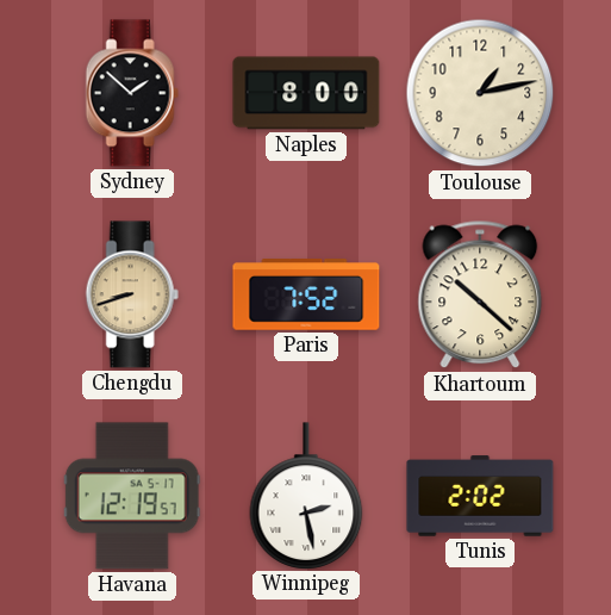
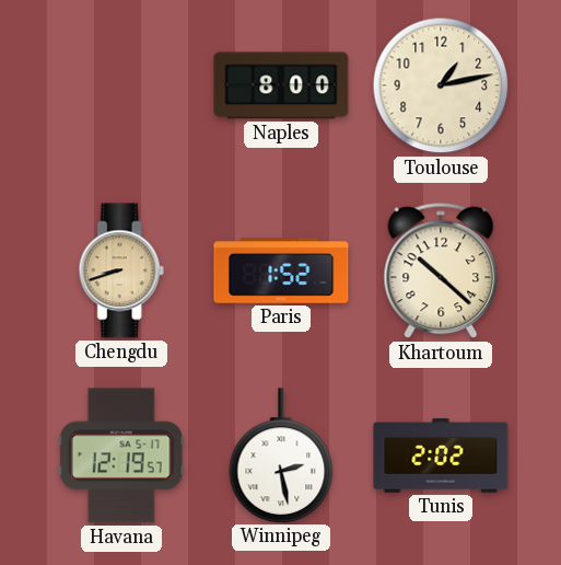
Sydney: 1:52 -> none (132, 93)
Paris: 7:52 -> 1:52 (281, 270)
